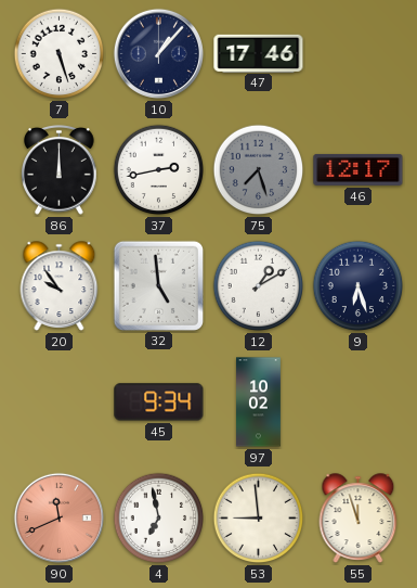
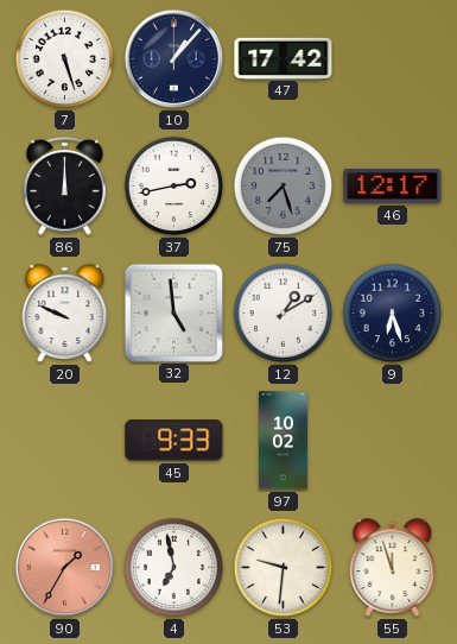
47: 17:46 -> 17:42 (284, 58)
20: 9:54 -> 9:49 (65, 314)
45: 9:34 -> 9:33 (174, 441)
90: 11:41 -> 1:35 (64, 567)
53: 8:59 -> 9:31 (284, 568)
